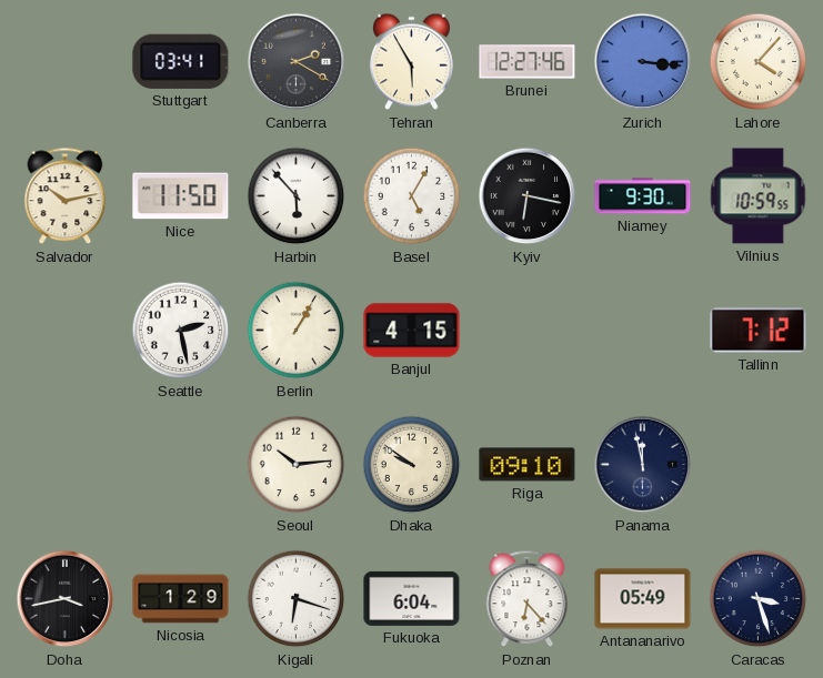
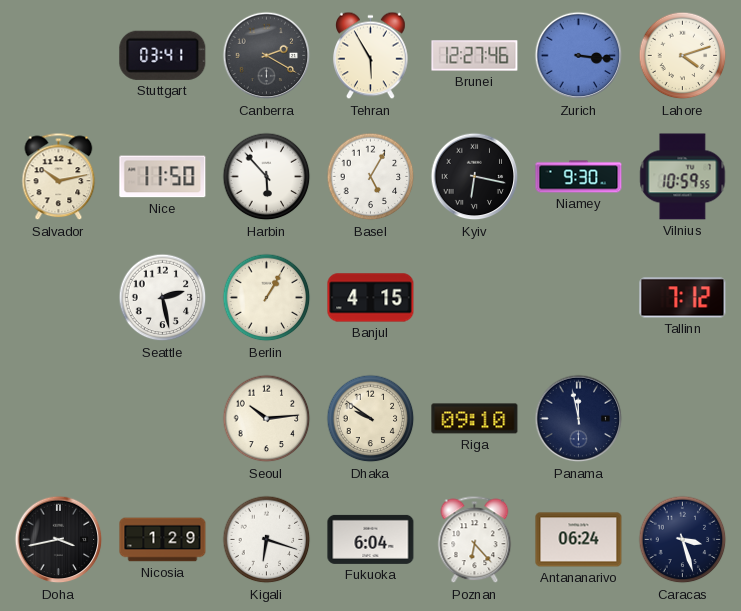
Lahore: 4:07 -> 4:12 (683, 56)
Antananarivo: 05:49 -> 06:24 (579, 540)
